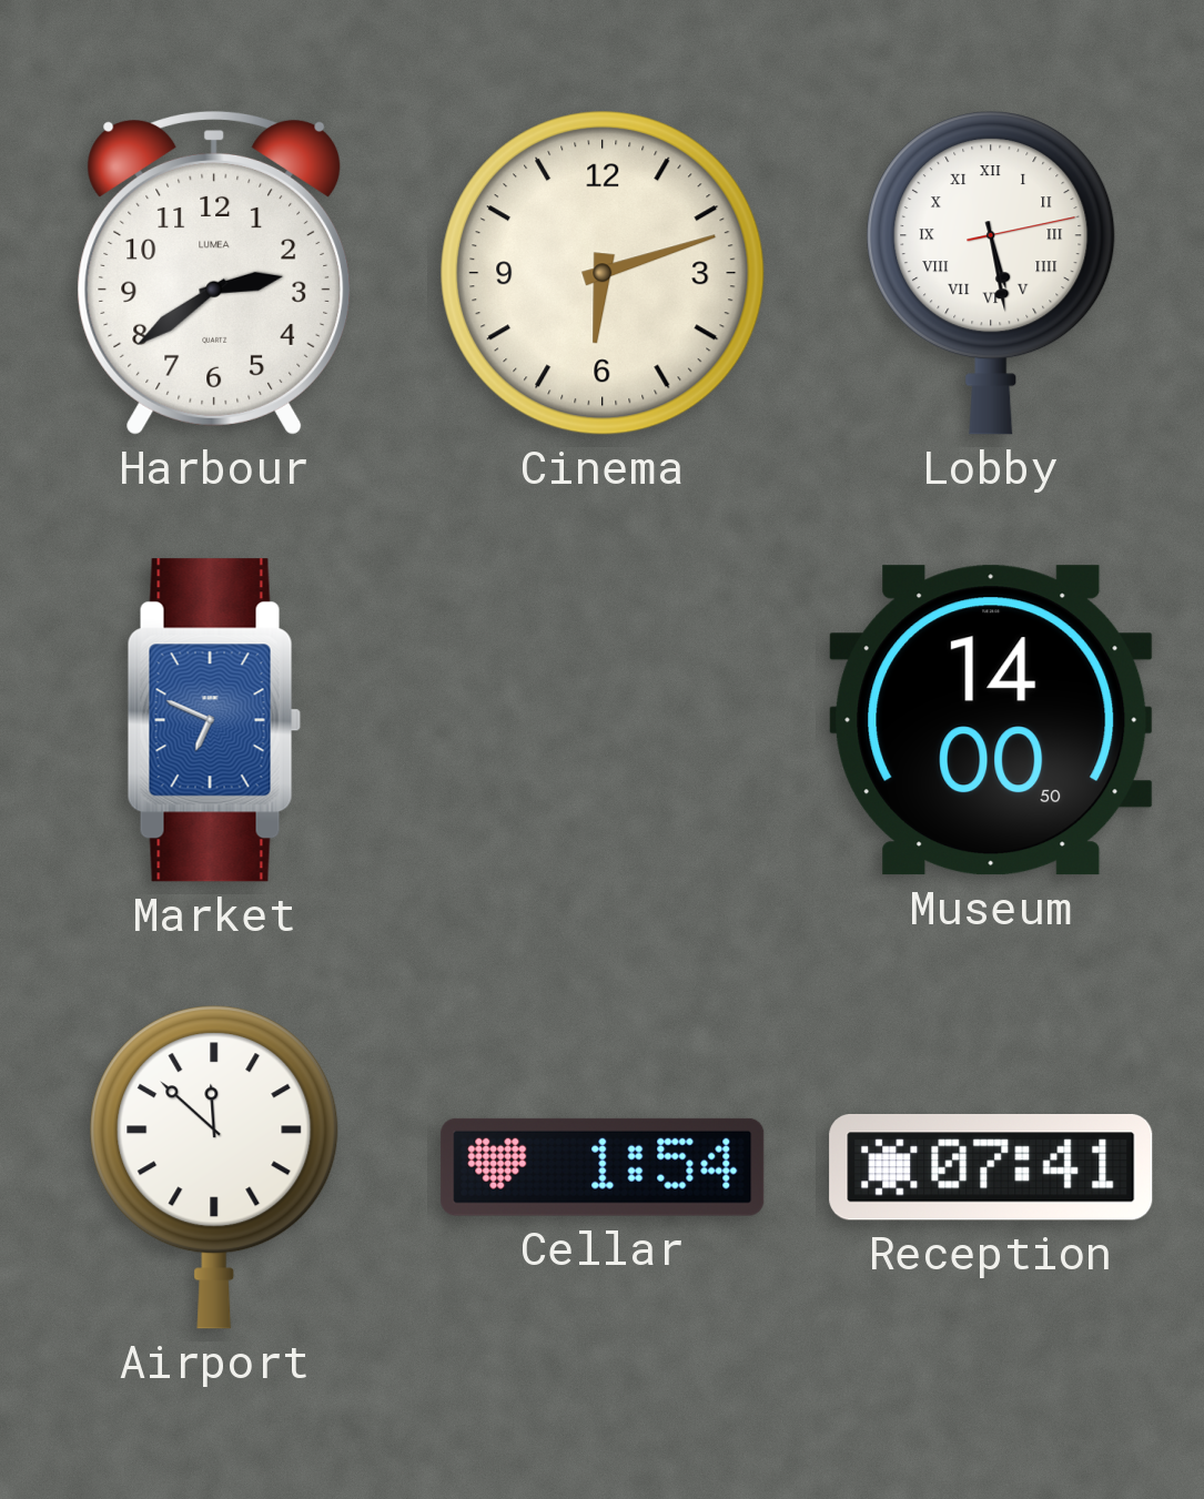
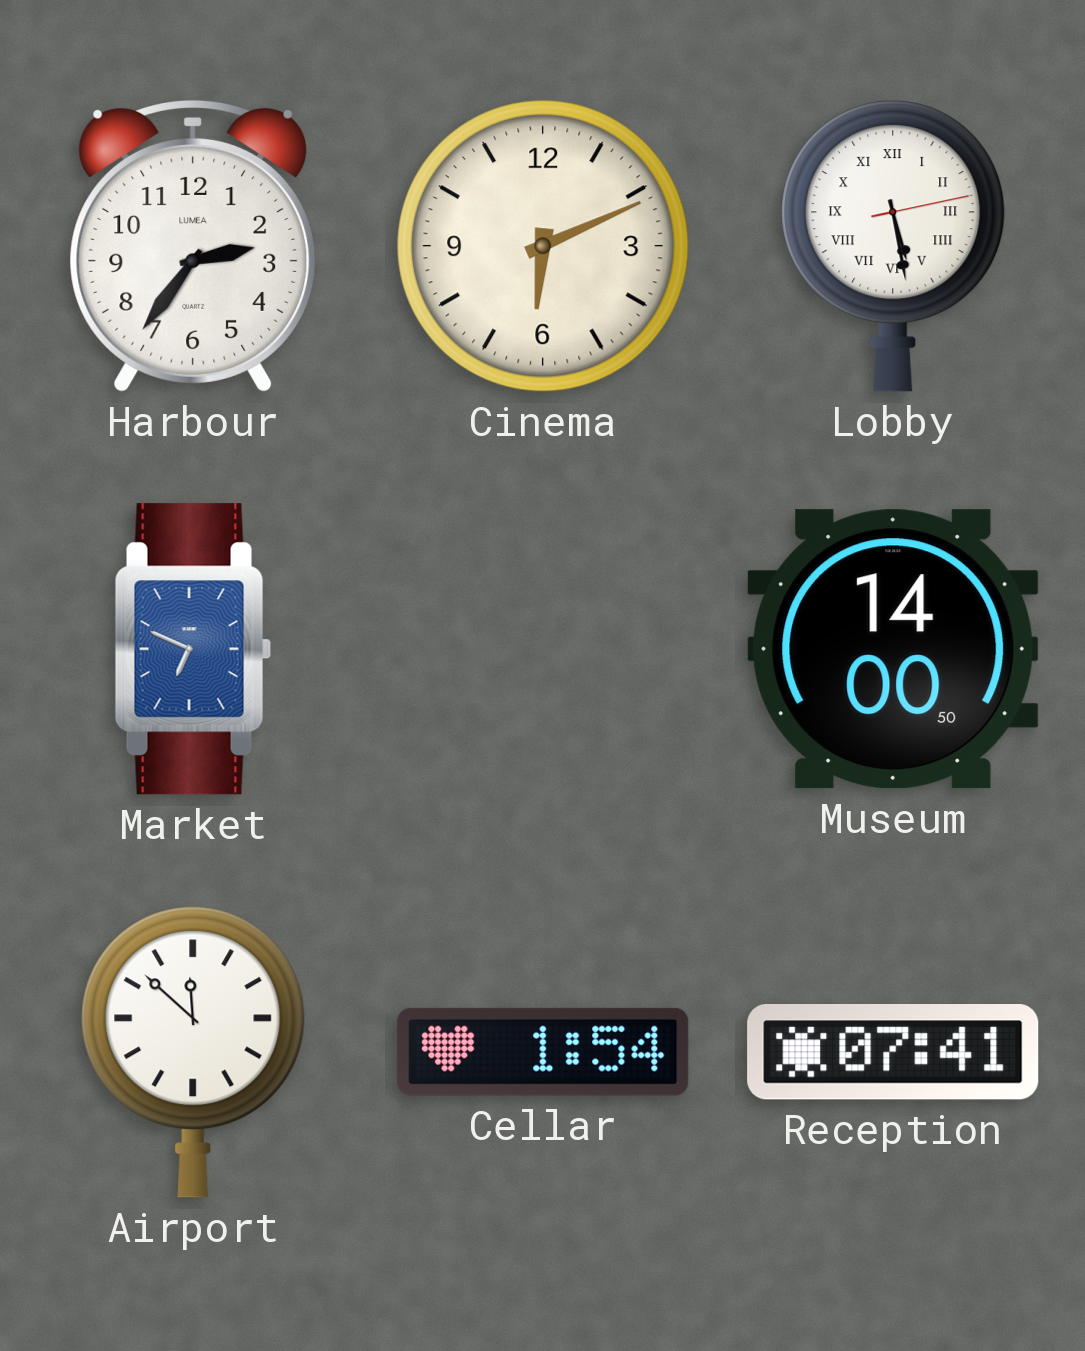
Harbour: 2:39 -> 2:36 (193, 247)
Cinema: 6:12 -> 6:11 (543, 246)
